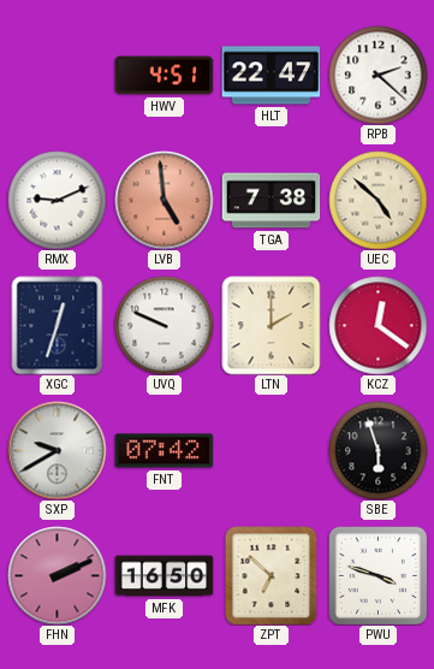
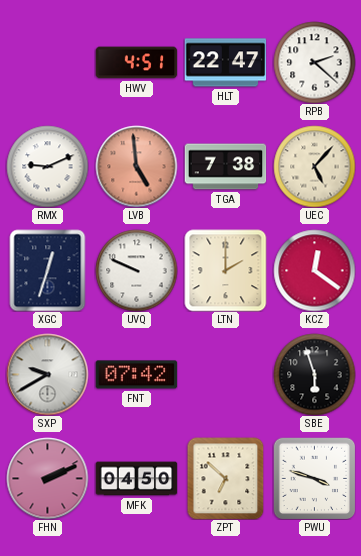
UEC: 4:52 -> 5:07 (314, 166)
MFK: 16:50 -> 04:50 (136, 479)
